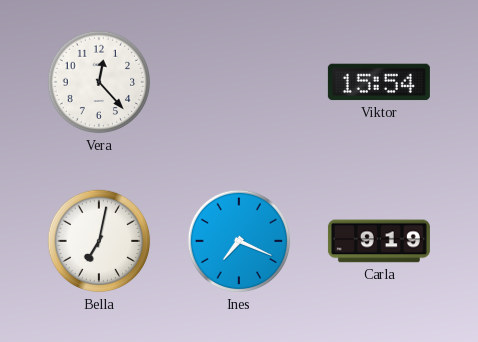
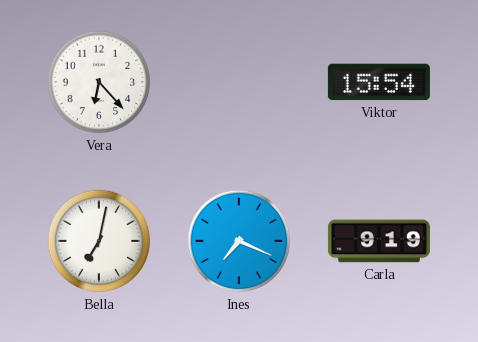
Vera: 12:23 -> 6:23 (99, 82)
